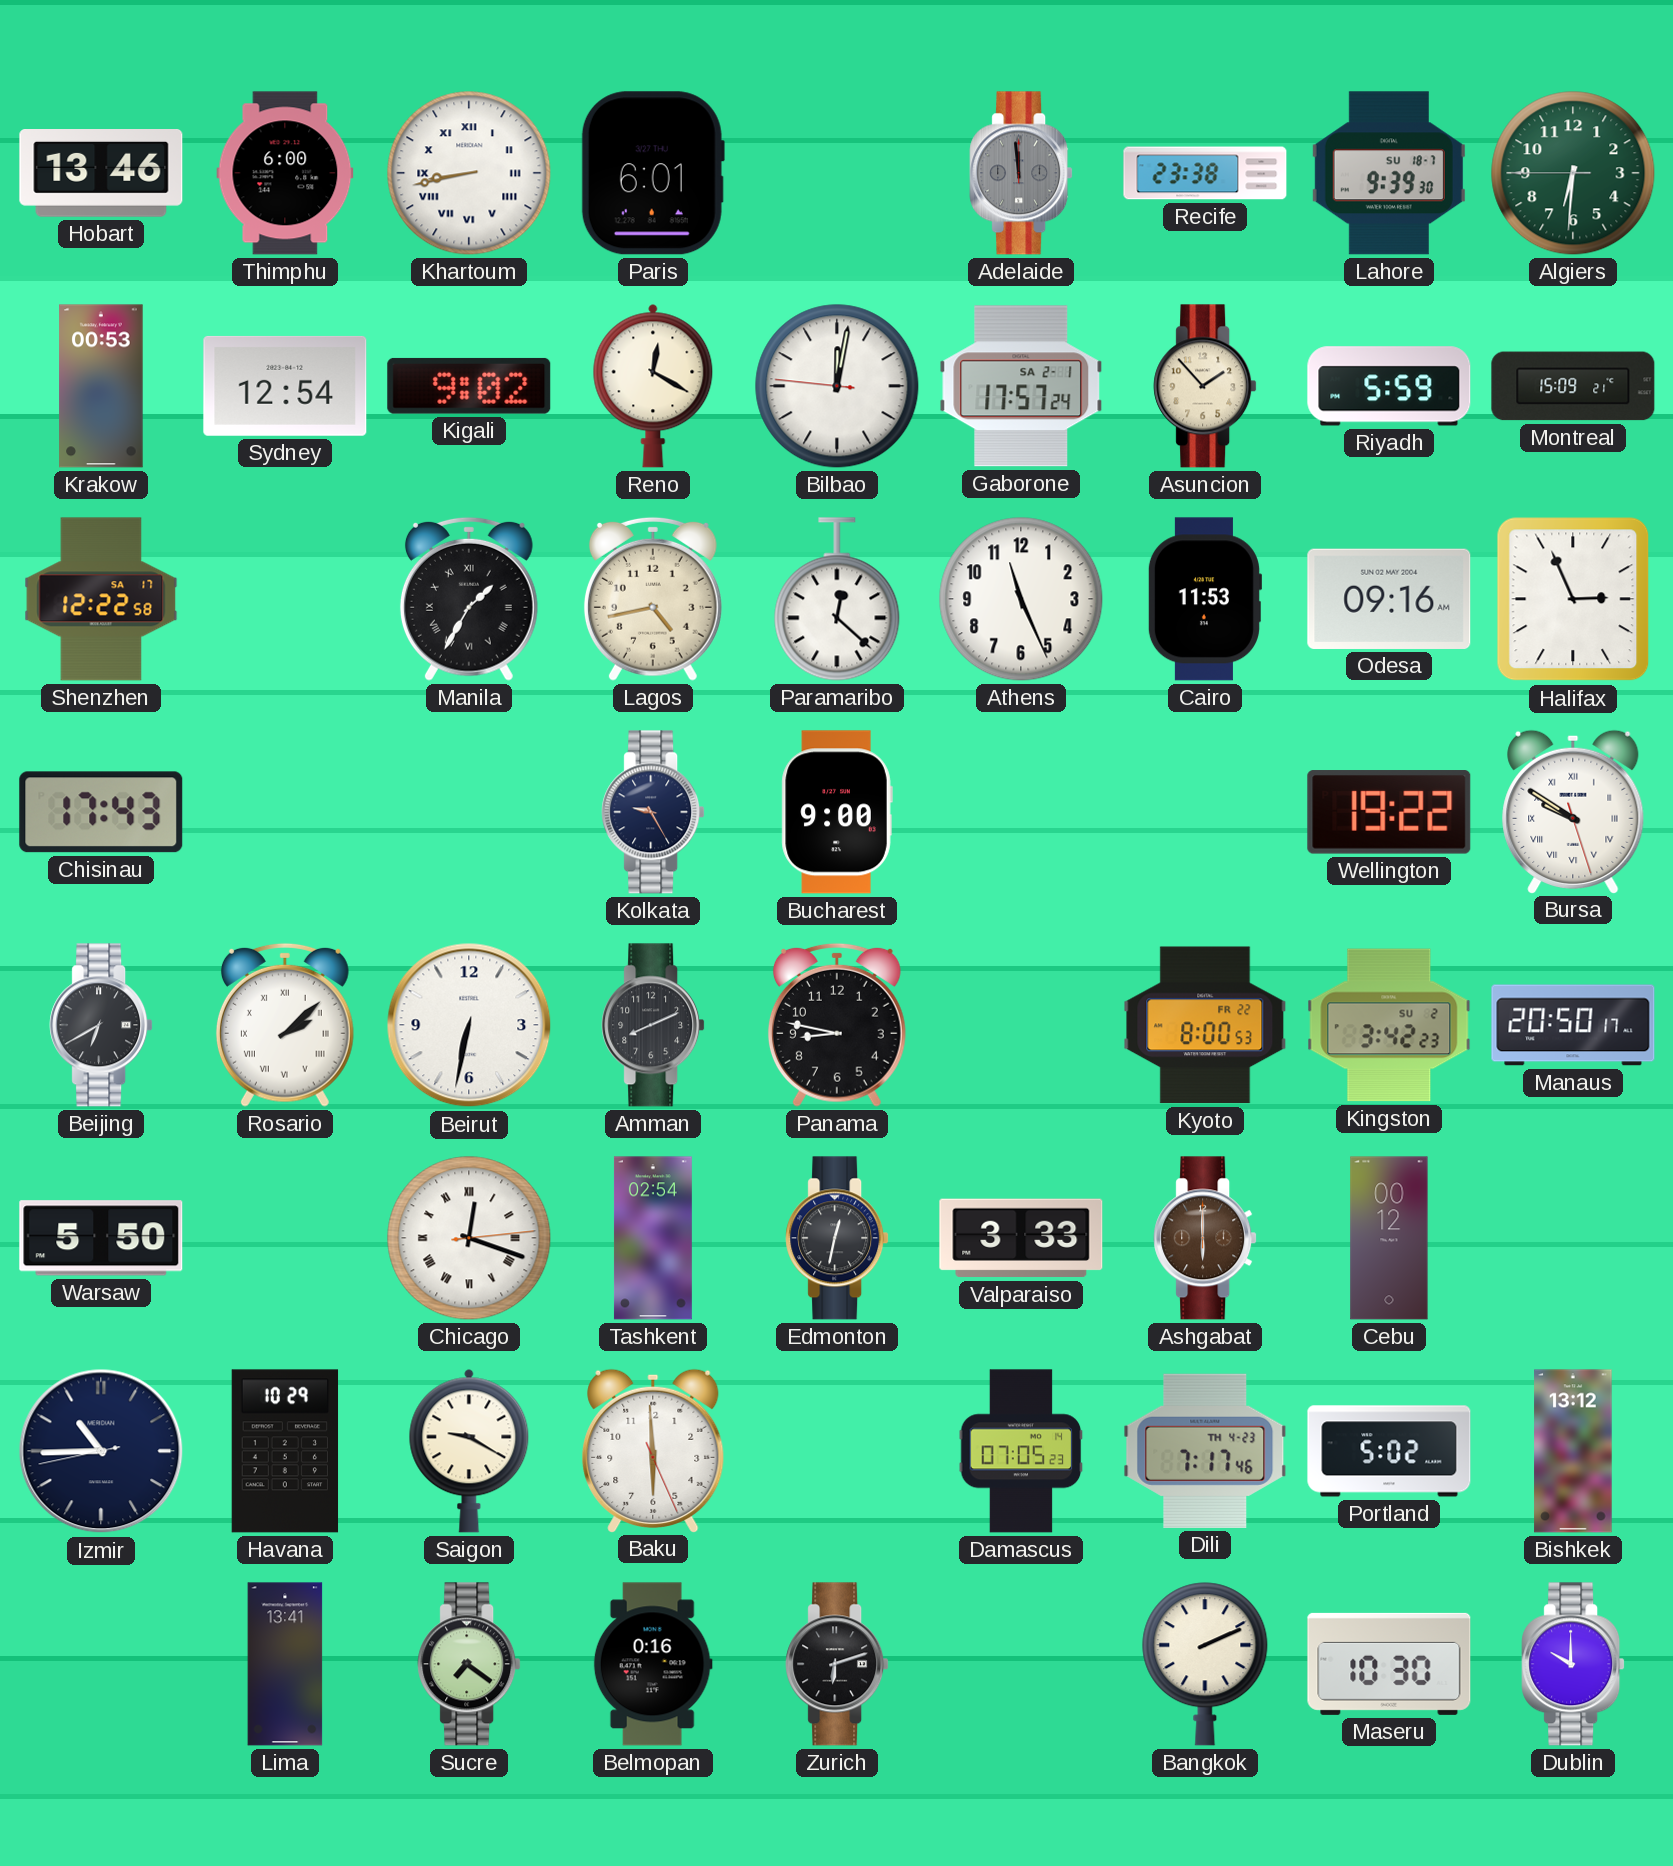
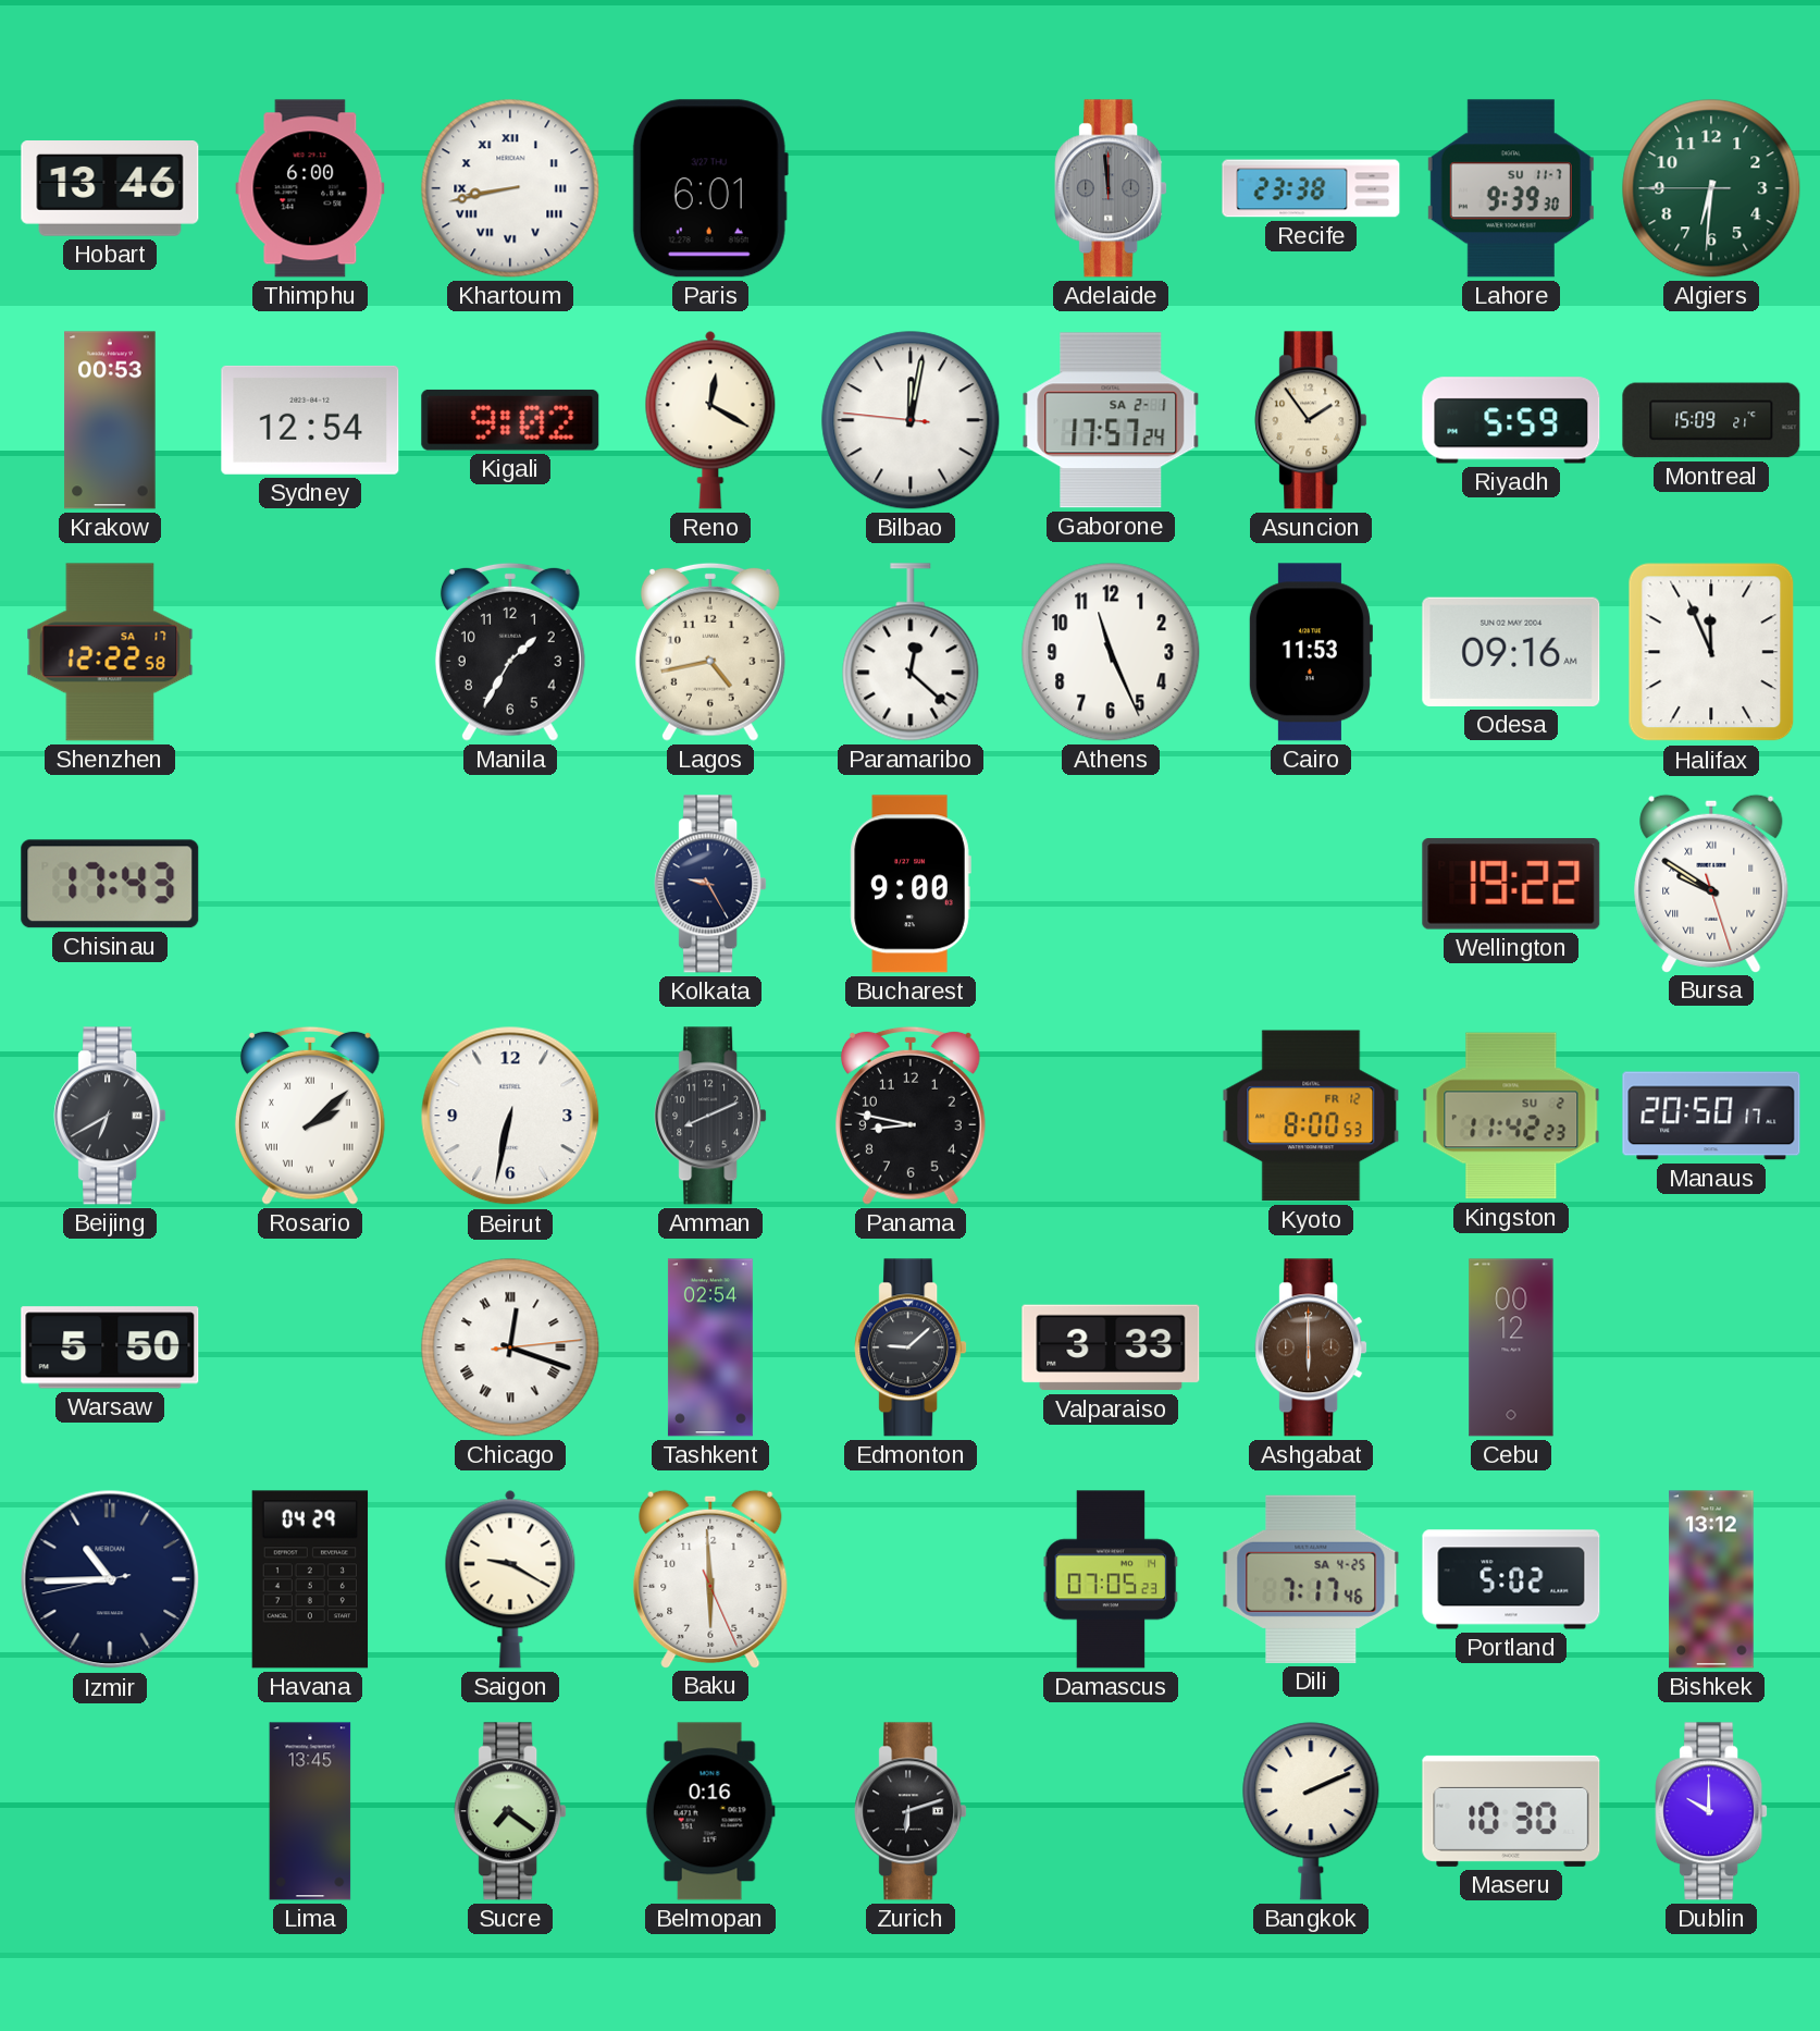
Lahore date: SU 18-7 -> SU 11-7 (1511, 188)
Asuncion: 1:53 -> 1:54 (1311, 420)
Manila numerals: Roman -> Arabic (510, 652)
Halifax: 2:56 -> 11:56 (1711, 652)
Kyoto date: FR 22 -> FR 12 (1311, 1116)
Kingston: 3:42 -> 11:42 (1511, 1116)
Edmonton: 12:32 -> 9:08 (911, 1347)
Havana: 10:29 -> 04:29 (310, 1579)
Dili date: TH 4-23 -> SA 4-25 (1311, 1579)
Lima: 13:41 -> 13:45 (310, 1811)
